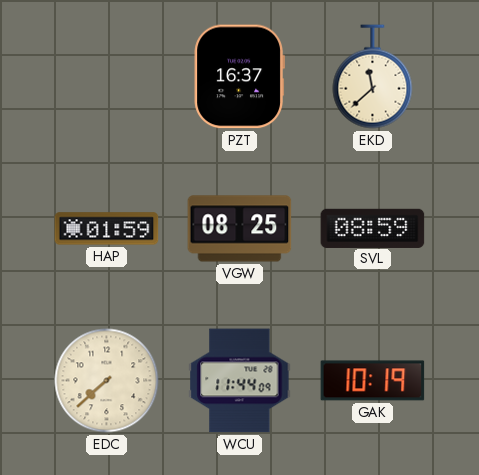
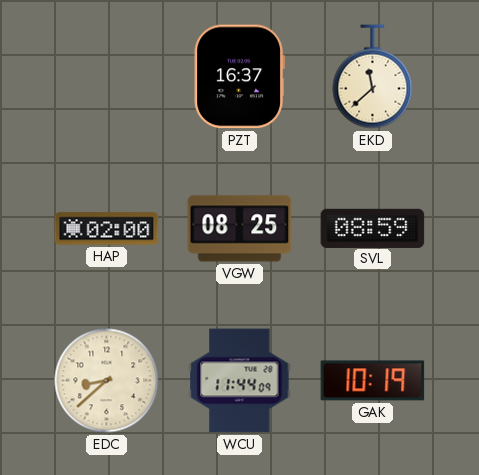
HAP: 01:59 -> 02:00 (107, 229)
EDC: 7:38 -> 8:38 (107, 381)
